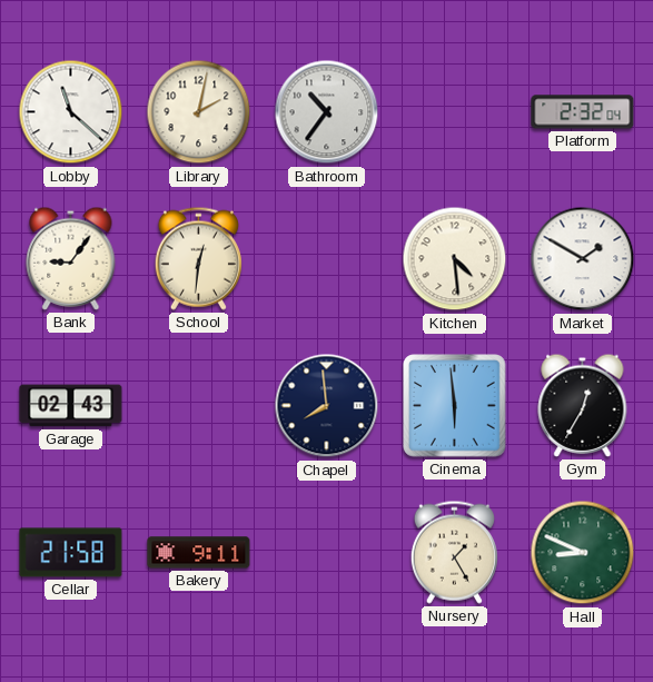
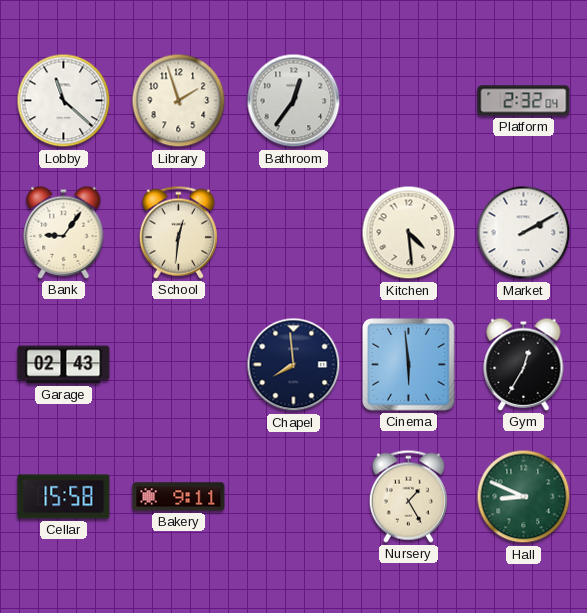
Library: 2:02 -> 1:57 (179, 101)
Bathroom: 10:36 -> 12:36 (294, 101)
Market: 1:50 -> 2:10 (524, 233)
Cellar: 21:58 -> 15:58 (64, 497)
